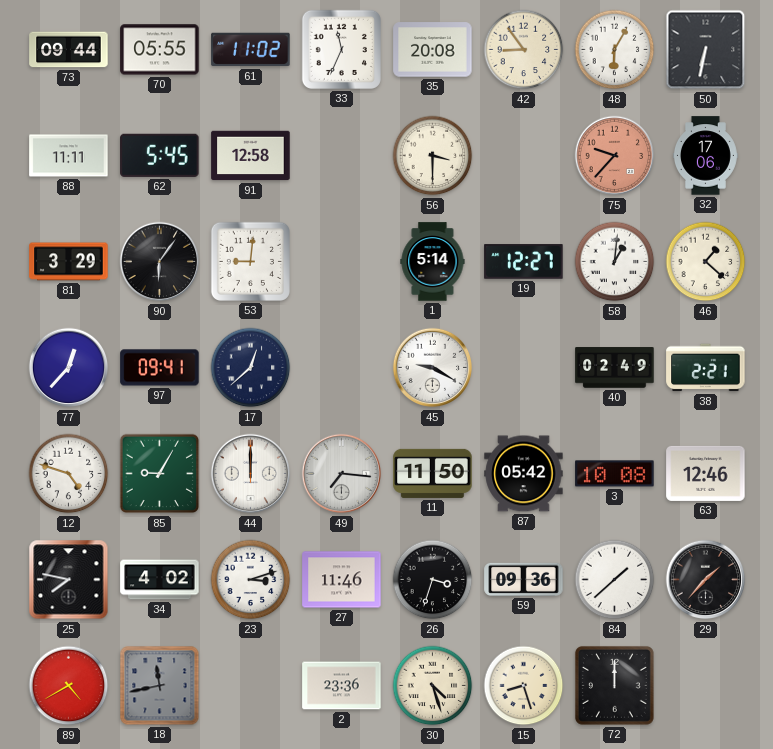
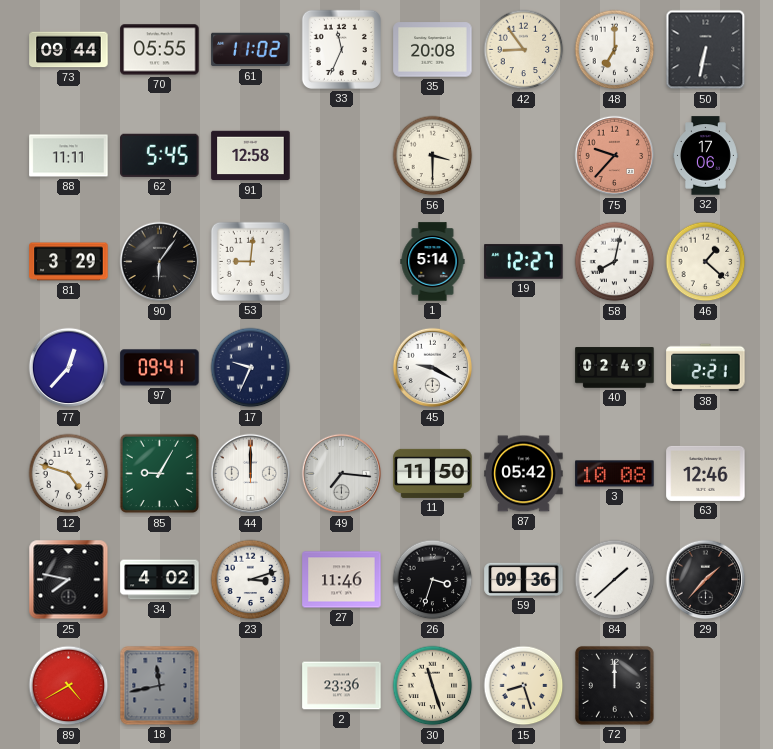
48: 6:05 -> 7:00 (615, 50)
58: 1:01 -> 8:02 (615, 262)
17: 12:38 -> 9:34 (251, 368)
30: 4:27 -> 11:27 (433, 686)
